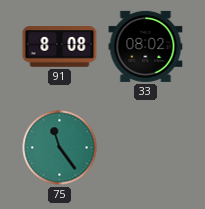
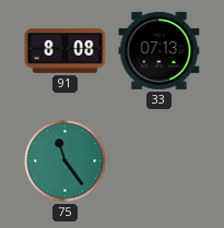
33: 08:02 -> 07:13 (160, 50)
